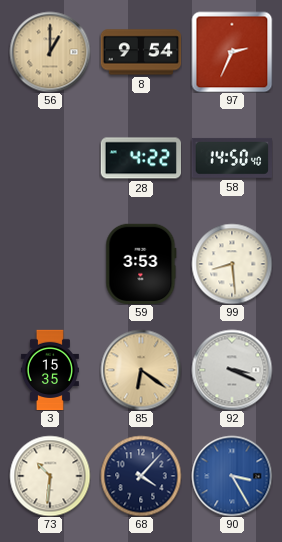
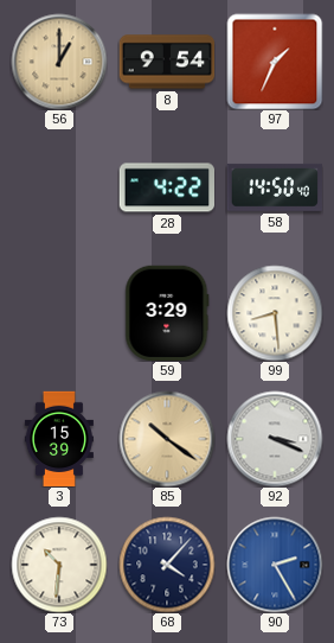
97: 2:34 -> 1:34 (275, 62)
59: 3:53 -> 3:29 (167, 312)
3: 15:35 -> 15:39 (59, 439)
85: 6:21 -> 10:21 (167, 439)
90: 3:25 -> 2:25 (275, 565)
